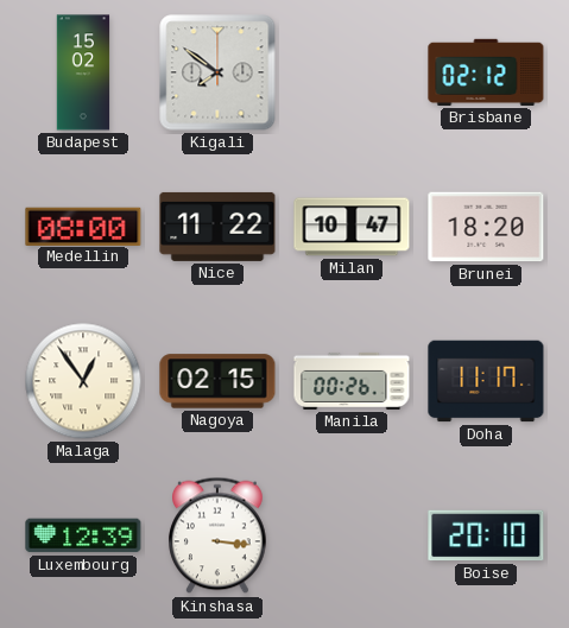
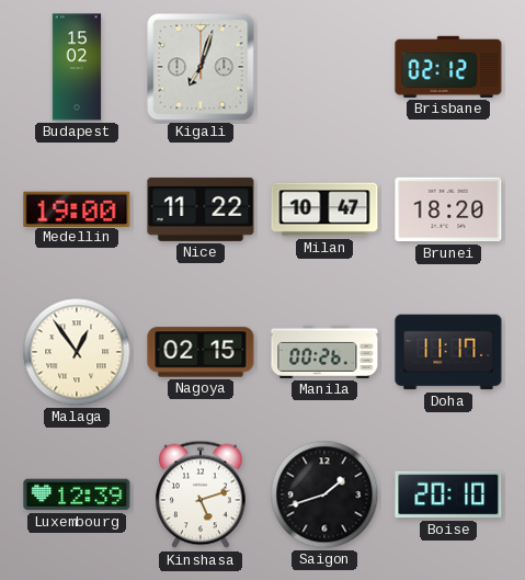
Kigali: 7:51 -> 7:03 (201, 67)
Medellin: 08:00 -> 19:00 (77, 208)
Kinshasa: 3:16 -> 5:12 (202, 494)
Saigon: none -> 1:42 (324, 494)
